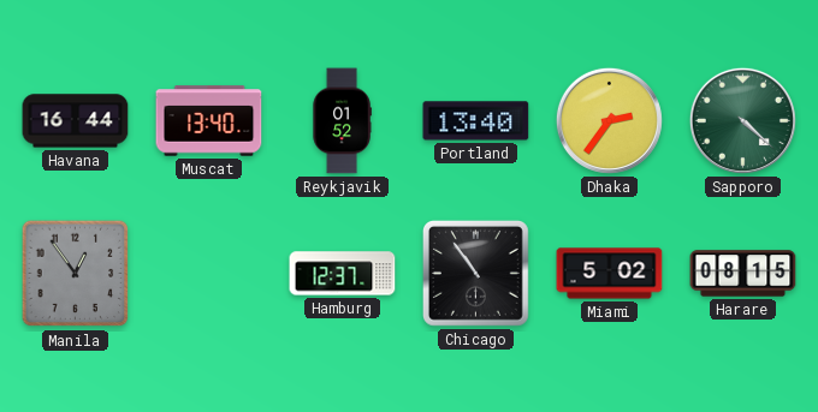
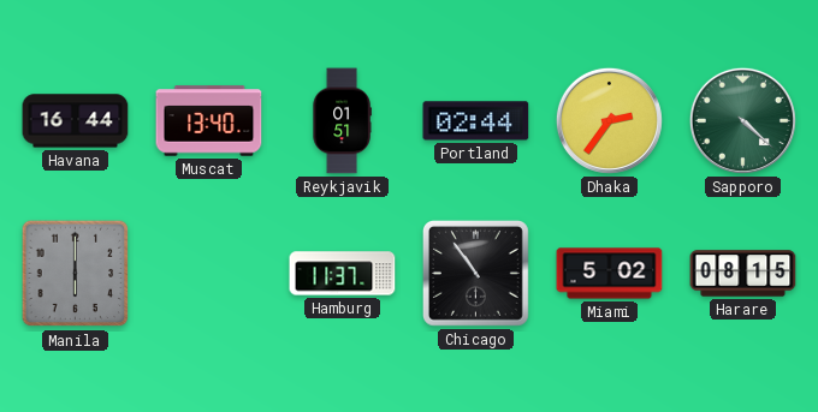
Reykjavik: 01:52 -> 01:51 (342, 121)
Portland: 13:40 -> 02:44 (476, 121)
Manila: 12:54 -> 6:00 (76, 274)
Hamburg: 12:37 -> 11:37 (343, 274)
